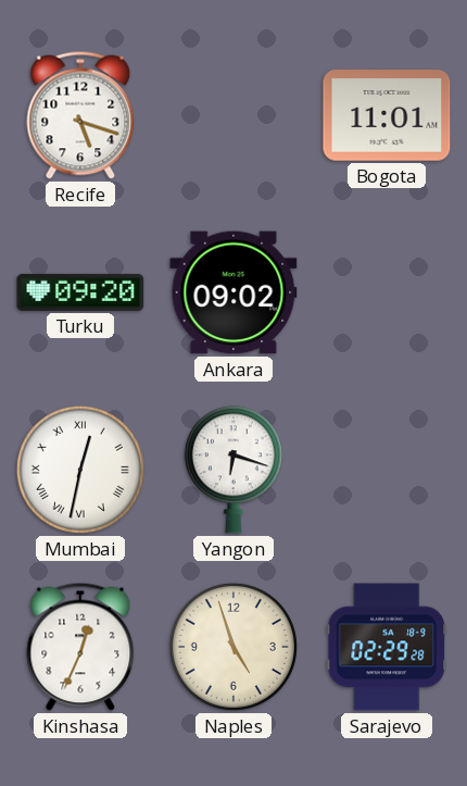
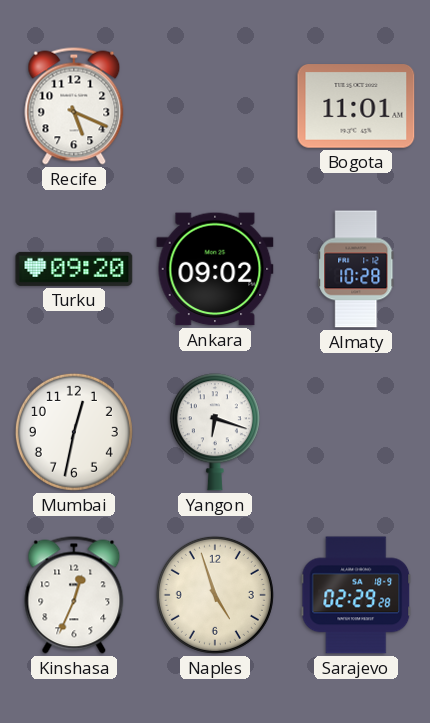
Recife: 5:18 -> 5:19 (74, 106)
Almaty: none -> 10:28 (356, 269)
Mumbai numerals: Roman -> Arabic (74, 432)
